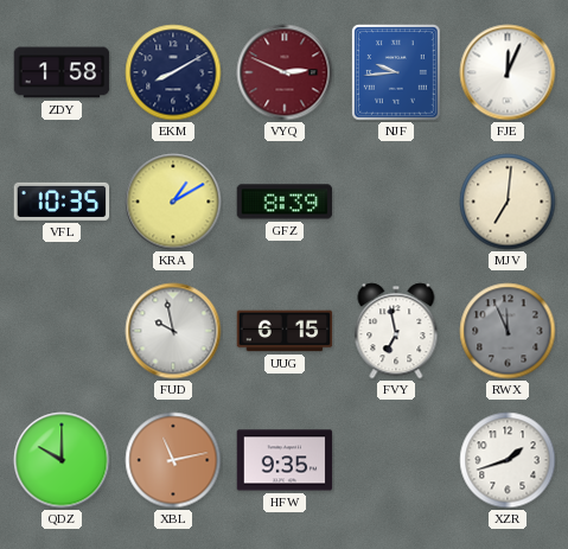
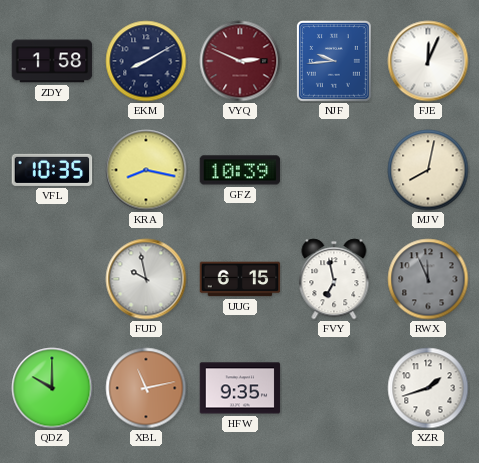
KRA: 1:10 -> 8:17 (146, 170)
GFZ: 8:39 -> 10:39 (240, 170)
MJV: 7:01 -> 8:02 (428, 170)
